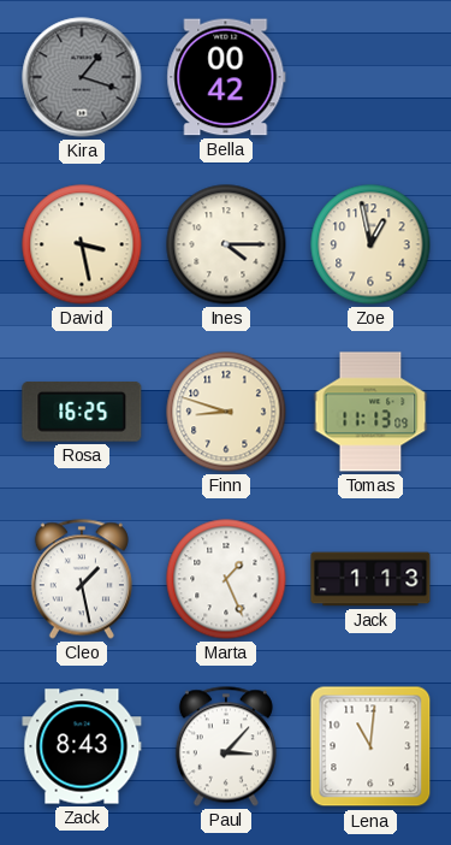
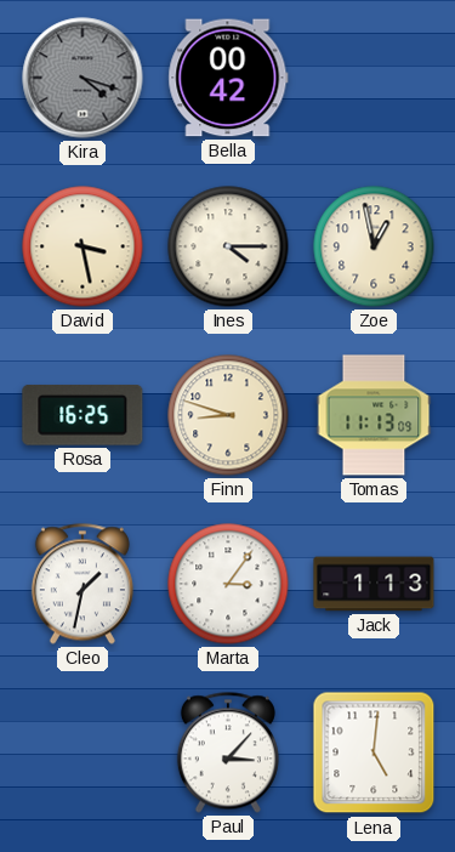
Kira: 1:18 -> 4:18 (83, 78)
Cleo: 1:28 -> 1:32 (83, 584)
Marta: 1:26 -> 3:06 (228, 584)
Zack: 8:43 -> none (82, 746)
Lena: 11:01 -> 5:01 (374, 752)
